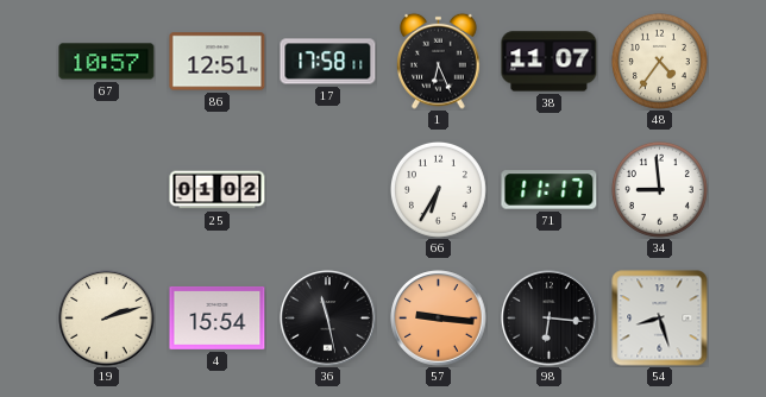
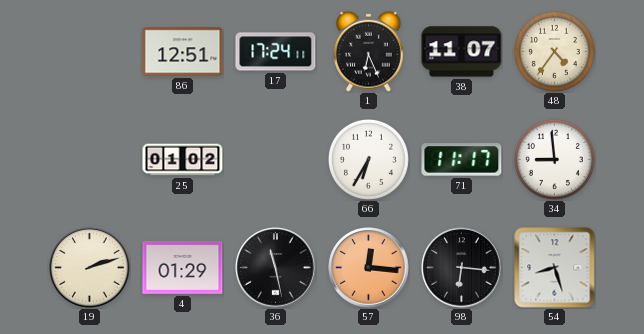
67: 10:57 -> none (107, 62)
17: 17:58 -> 17:24 (276, 52)
4: 15:54 -> 01:29 (183, 267)
57: 9:16 -> 12:16 (369, 268)
